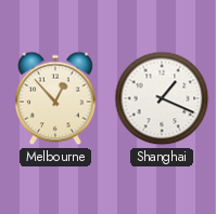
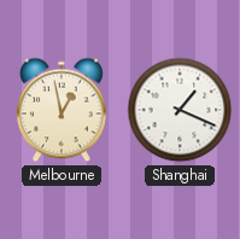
Melbourne: 12:53 -> 12:58 (63, 110)
